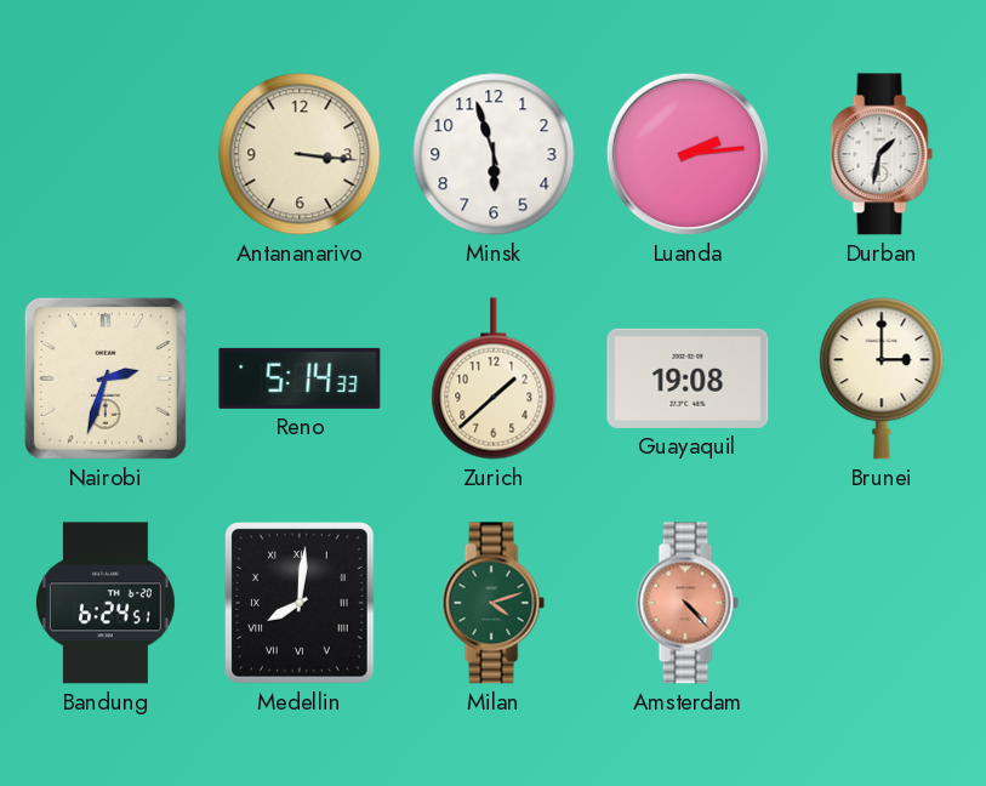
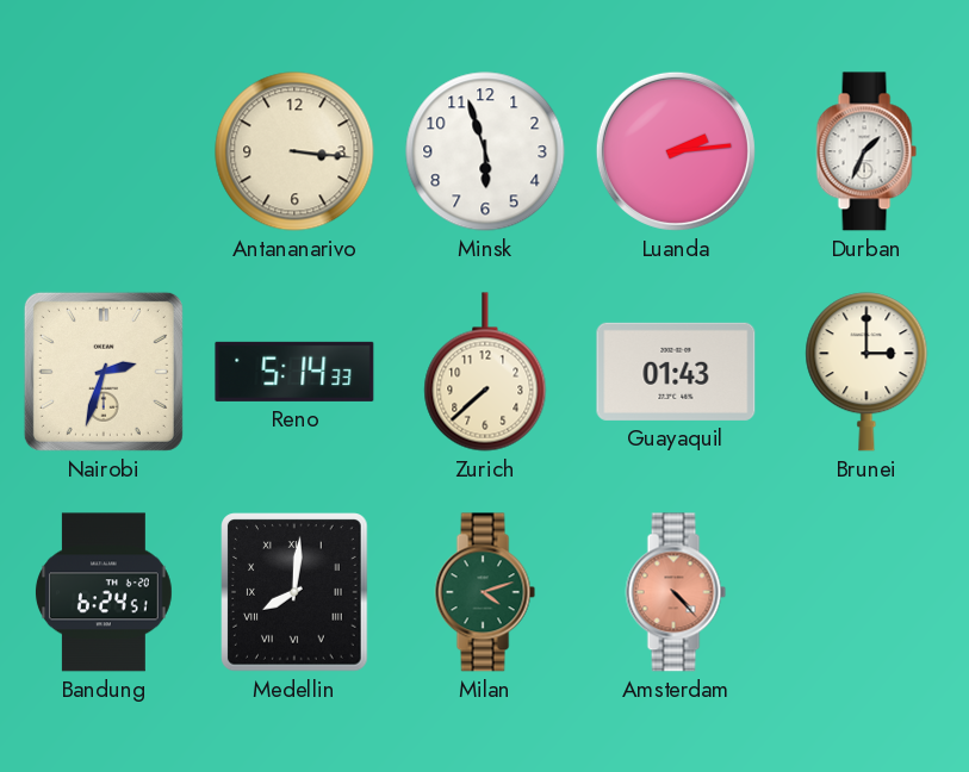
Durban: 1:32 -> 1:34 (866, 151)
Zurich: 1:38 -> 7:38 (485, 372)
Guayaquil: 19:08 -> 01:43 (676, 372)
